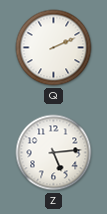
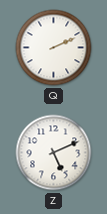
Z: 5:14 -> 5:11 (54, 153)
